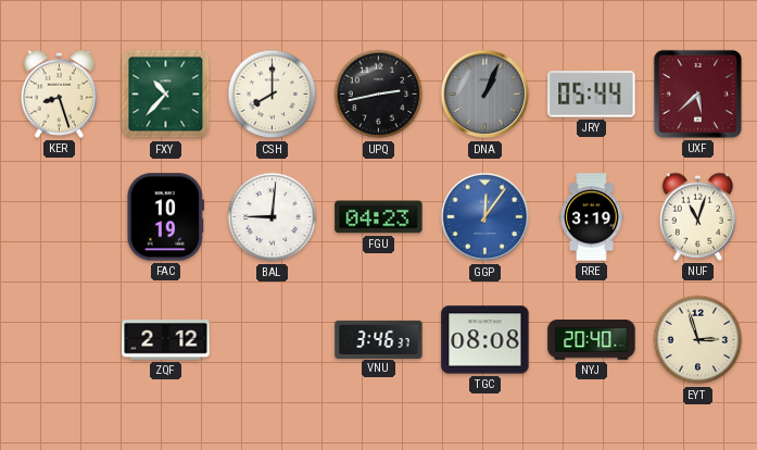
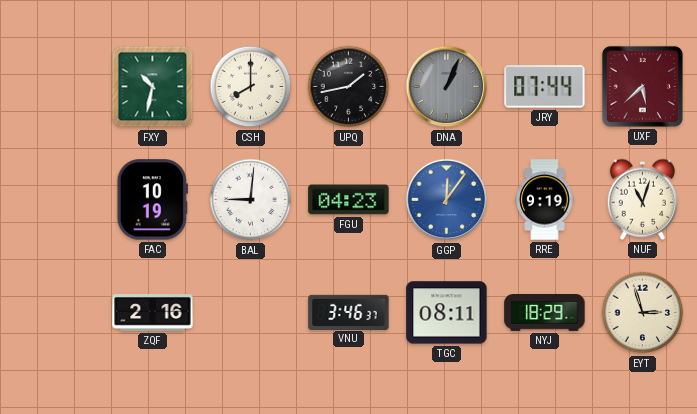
KER: 8:27 -> none (60, 93)
FXY: 10:37 -> 10:32 (153, 87)
UPQ: 2:43 -> 1:43 (349, 87)
JRY: 05:44 -> 07:44 (545, 87)
RRE: 3:19 -> 9:19 (545, 200)
ZQF: 2:12 -> 2:16 (153, 313)
TGC: 08:08 -> 08:11 (447, 313)
NYJ: 20:40 -> 18:29 (545, 313)
